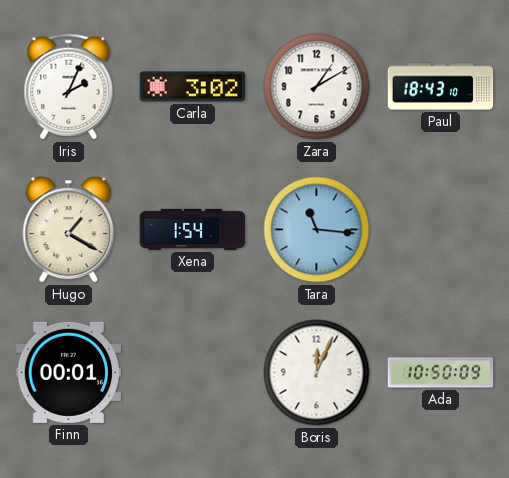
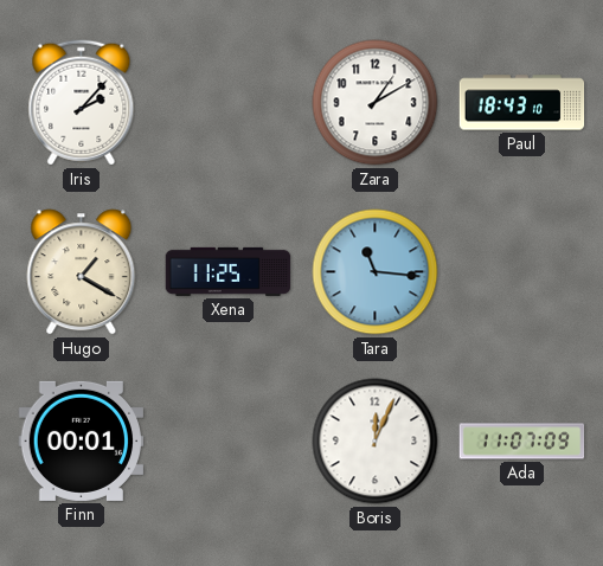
Iris: 2:04 -> 2:07 (82, 103)
Carla: 3:02 -> none (193, 87)
Xena: 1:54 -> 11:25 (229, 271)
Ada: 10:50 -> 11:07 (522, 442)
